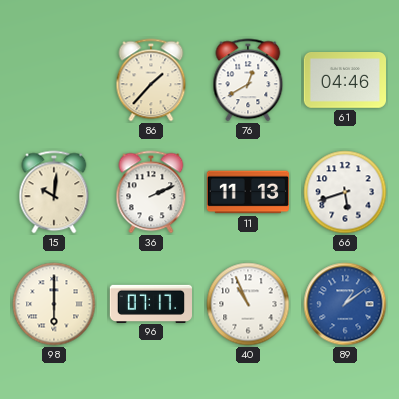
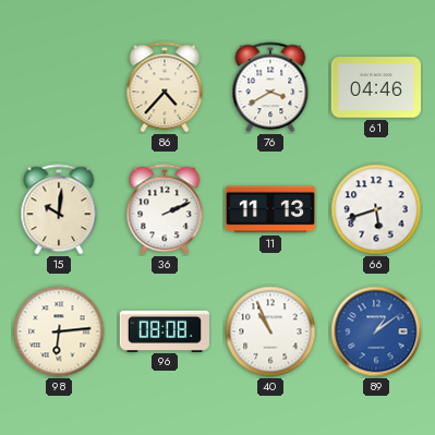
86: 1:37 -> 4:37 (165, 87)
76: 12:40 -> 3:40 (270, 87)
98: 6:00 -> 6:14 (59, 331)
96: 07:17 -> 08:08 (164, 330)
